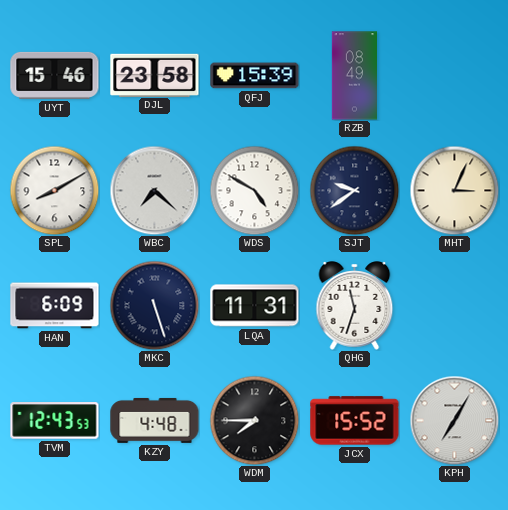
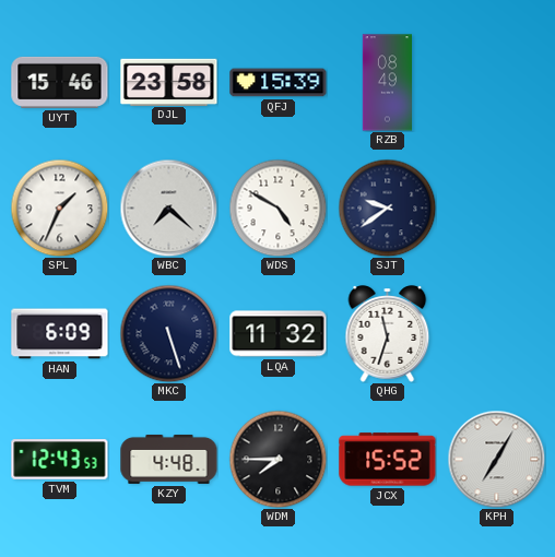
SPL: 8:10 -> 1:34 (59, 208)
MHT: 3:04 -> none (454, 190)
LQA: 11:31 -> 11:32 (279, 334)
